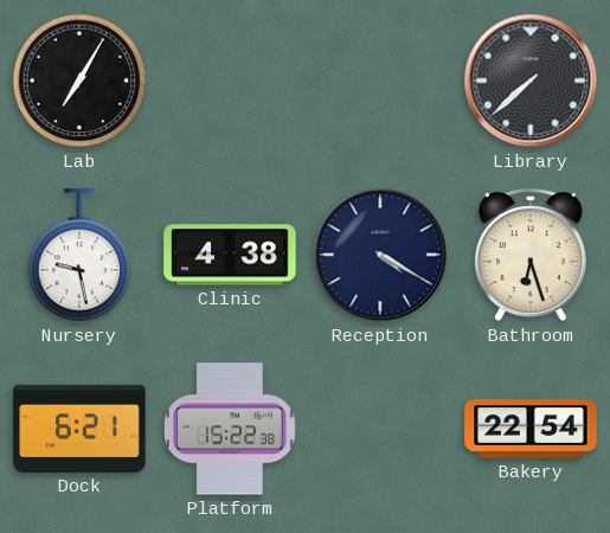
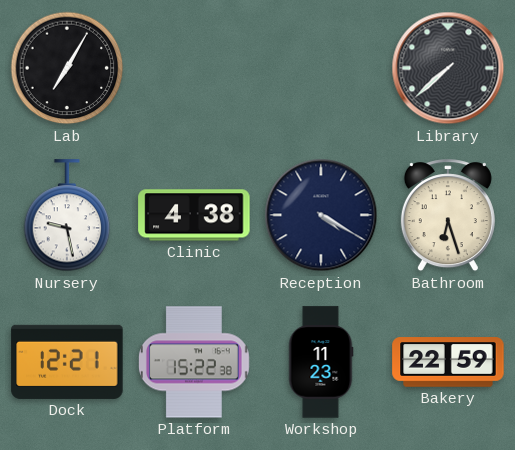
Dock: 6:21 -> 12:21 (67, 362)
Workshop: none -> 11:23 (321, 362)
Bakery: 22:54 -> 22:59 (448, 362)
